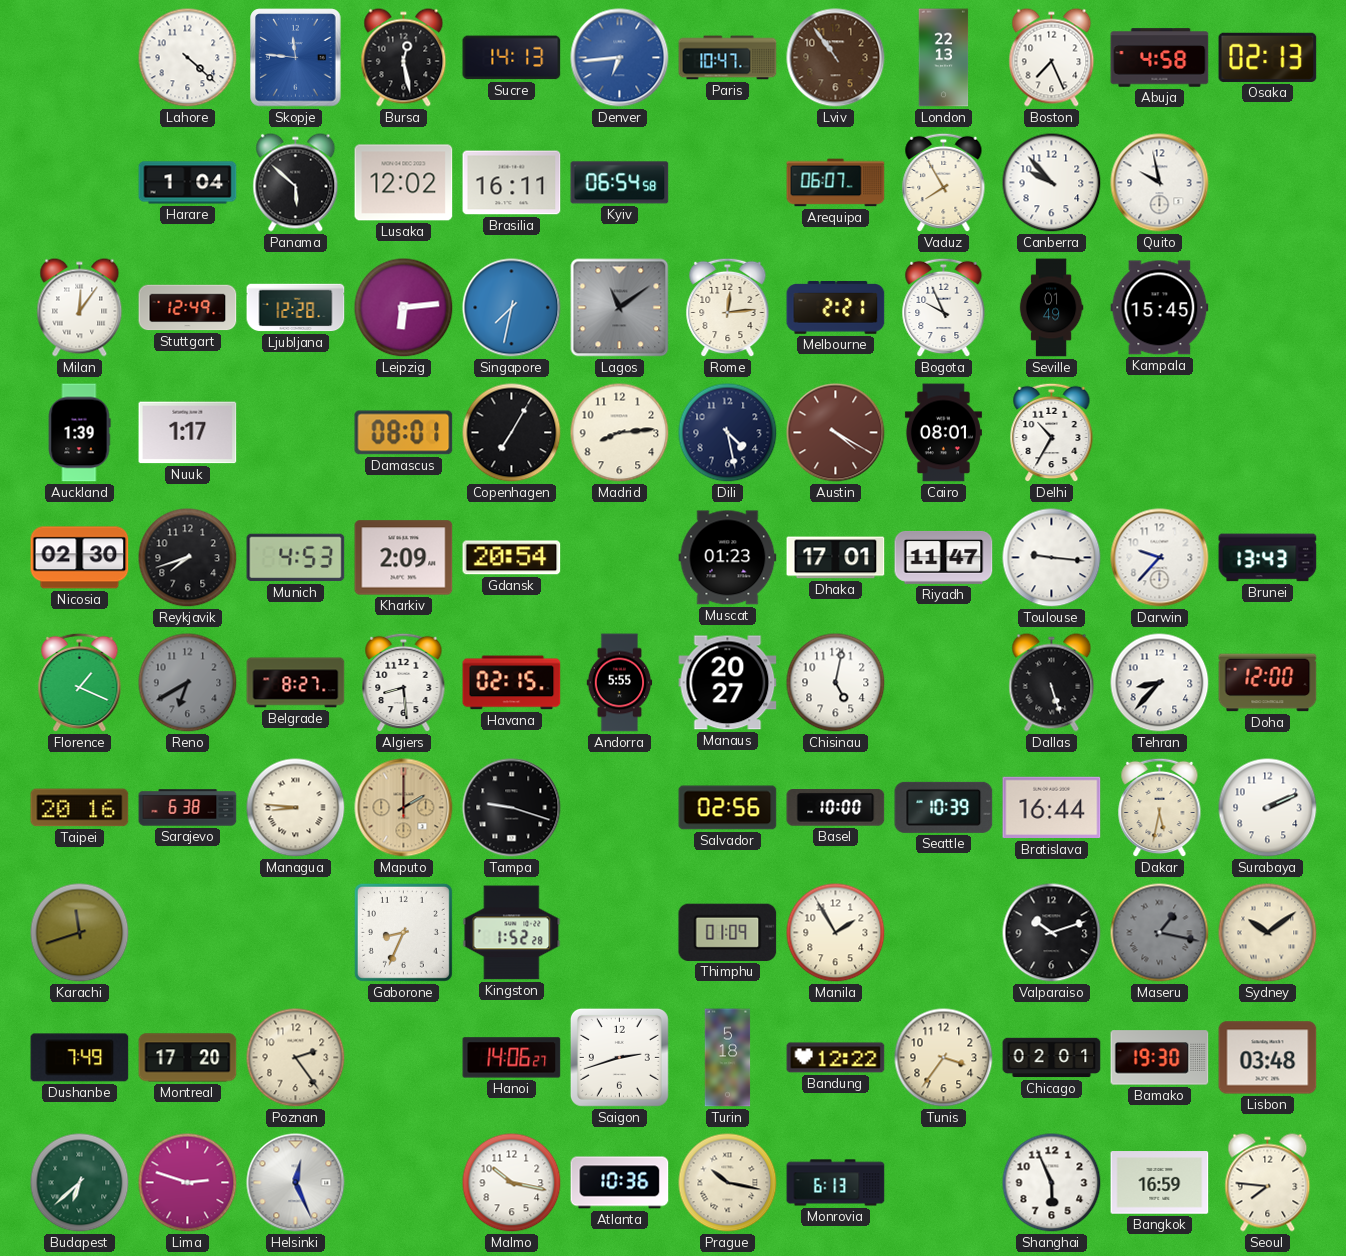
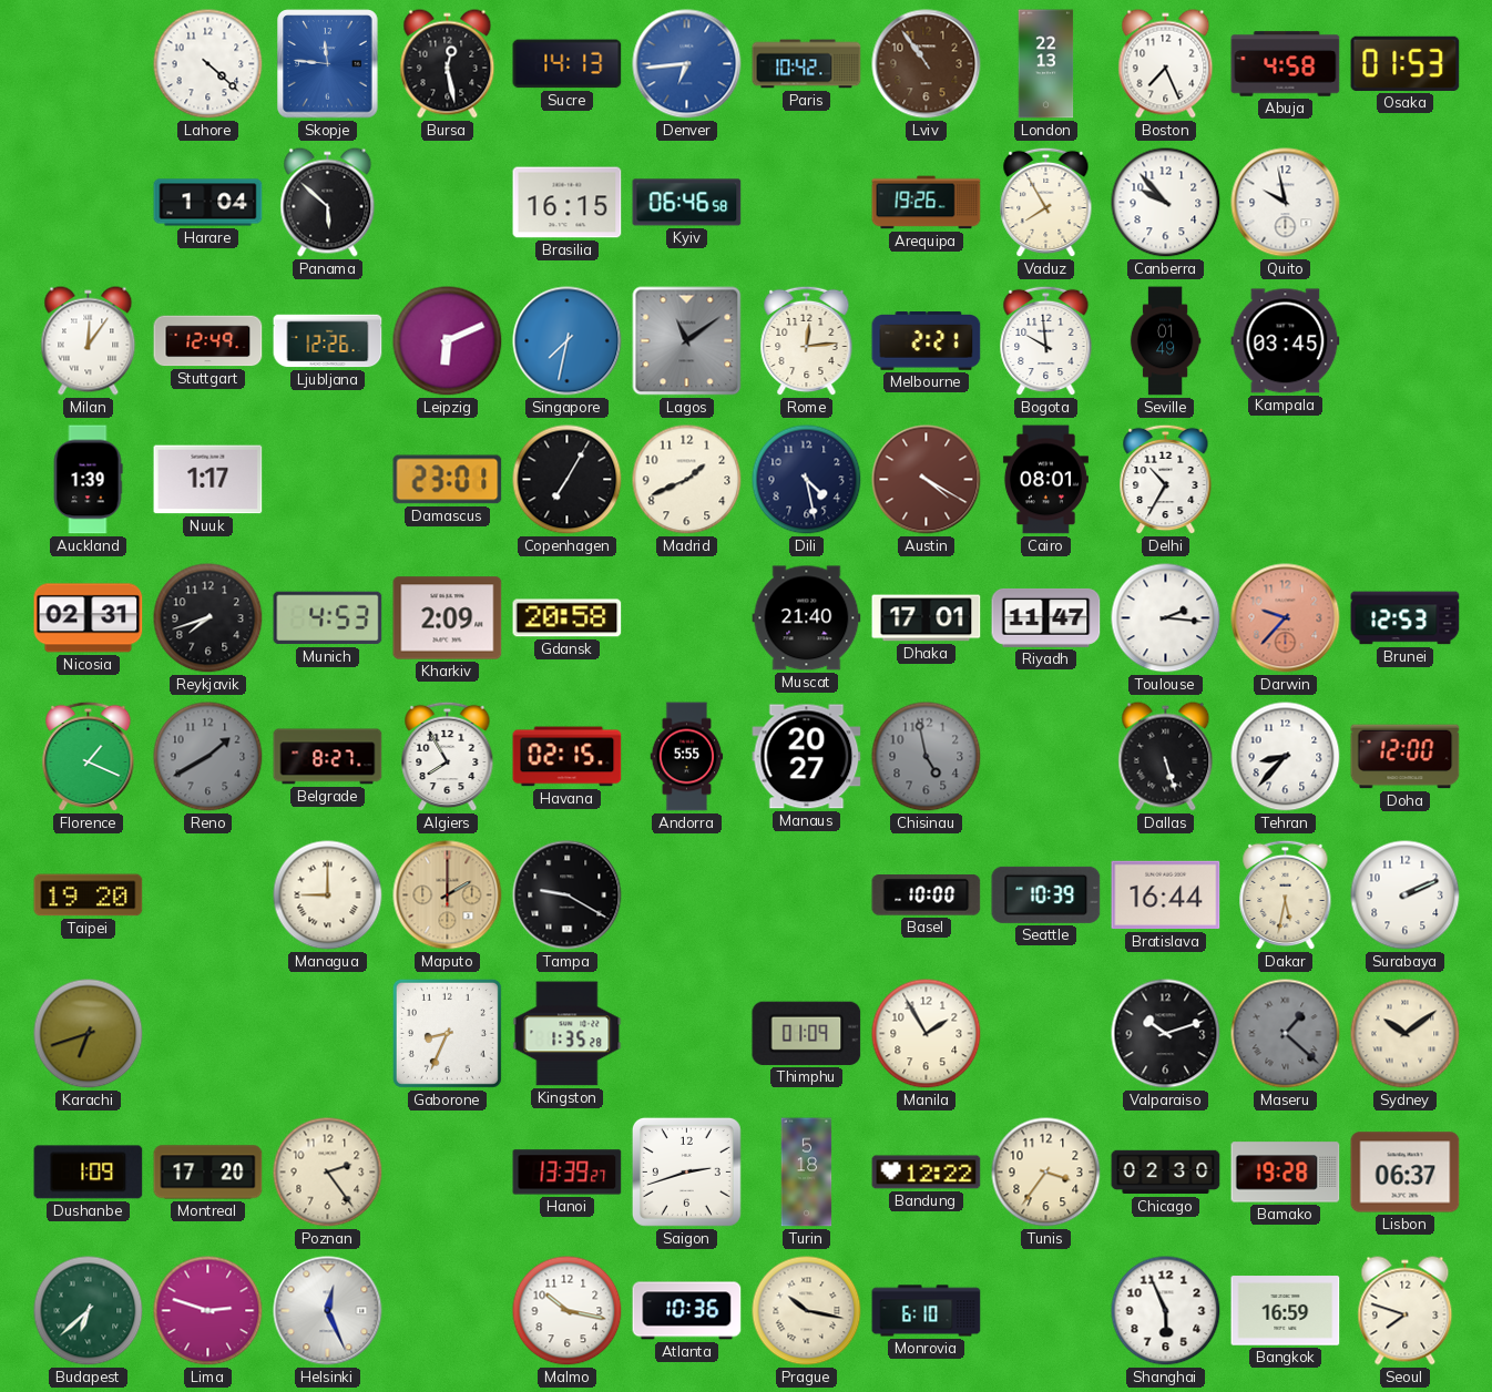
Paris: 10:47 -> 10:42 (807, 64)
Osaka: 02:13 -> 01:53 (1406, 63)
Lusaka: 12:02 -> none (404, 183)
Brasilia: 16:11 -> 16:15 (568, 203)
Kyiv: 06:54 -> 06:46 (687, 203)
Arequipa: 06:07 -> 19:26 (927, 203)
Ljubljana: 12:28 -> 12:26 (328, 341)
Leipzig: 6:14 -> 6:11 (448, 341)
Bogota: 9:56 -> 9:59 (1046, 341)
Kampala: 15:45 -> 03:45 (1286, 341)
Damascus: 08:01 -> 23:01 (448, 480)
Madrid: 8:14 -> 1:41 (687, 480)
Nicosia: 02:30 -> 02:31 (89, 618)
Gdansk: 20:54 -> 20:58 (568, 618)
Muscat: 01:23 -> 21:40 (807, 618)
Toulouse: 9:16 -> 2:16 (1166, 618)
Darwin dial: white -> salmon (1286, 618)
Brunei: 13:43 -> 12:53 (1406, 618)
Reno: 6:40 -> 1:40 (208, 757)
Algiers: 8:29 -> 7:55 (448, 757)
Chisinau: 5:02 -> 4:58 (927, 757)
Chisinau dial: white -> grey (927, 757)
Taipei: 20:16 -> 19:20 (89, 895)
Sarajevo: 6:38 -> none (188, 808)
Managua: 8:46 -> 9:00 (328, 895)
Tampa: 9:18 -> 9:20 (568, 895)
Salvador: 02:56 -> none (728, 808)
Karachi: 11:42 -> 6:42 (89, 1034)
Kingston: 1:52 -> 1:35 (568, 1034)
Maseru: 1:17 -> 1:22 (1286, 1034)
Dushanbe: 7:49 -> 1:09 (89, 1173)
Hanoi: 14:06 -> 13:39 (568, 1173)
Chicago: 02:01 -> 02:30 (1166, 1173)
Bamako: 19:30 -> 19:28 (1286, 1173)
Lisbon: 03:48 -> 06:37 (1406, 1173)
Monrovia: 6:13 -> 6:10 (927, 1311)
Seoul: 7:46 -> 7:48 (1406, 1311)
